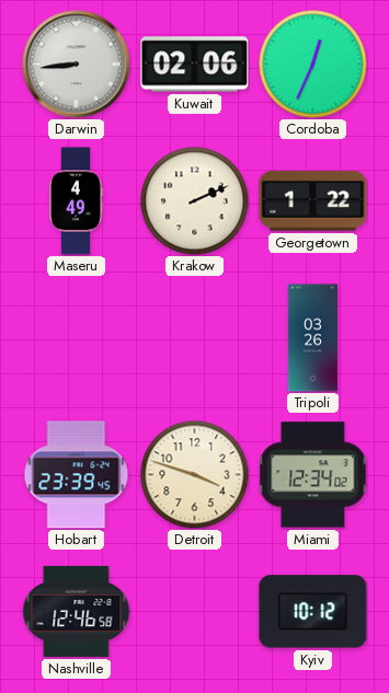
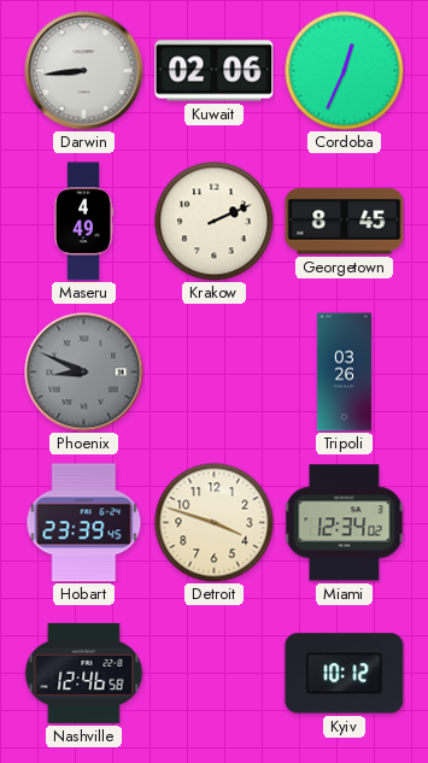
Georgetown: 1:22 -> 8:45 (345, 222)
Phoenix: none -> 8:49 (84, 372)
